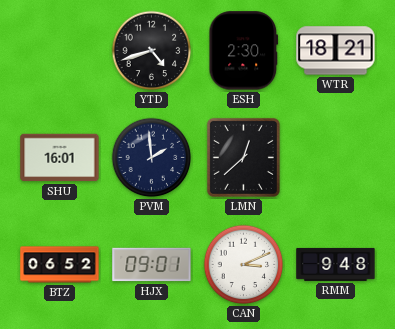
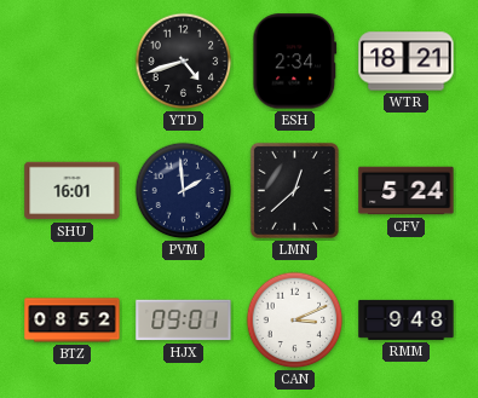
ESH: 2:30 -> 2:34 (295, 62)
CFV: none -> 5:24 (407, 191)
BTZ: 06:52 -> 08:52 (73, 321)
